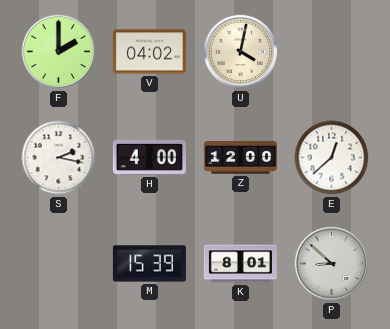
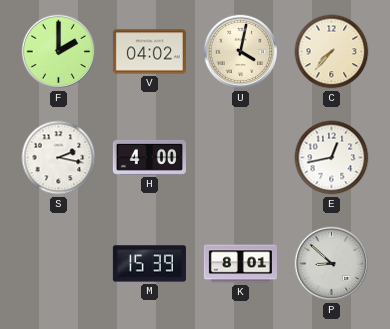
C: none -> 7:37 (332, 52)
Z: 12:00 -> none (240, 158)
E: 12:38 -> 12:43 (332, 158)
